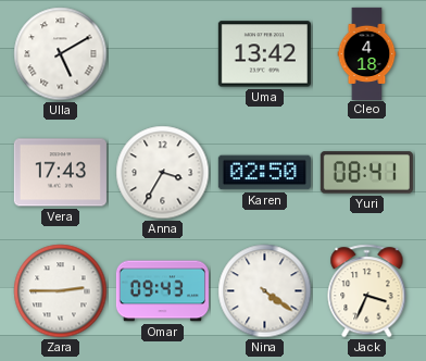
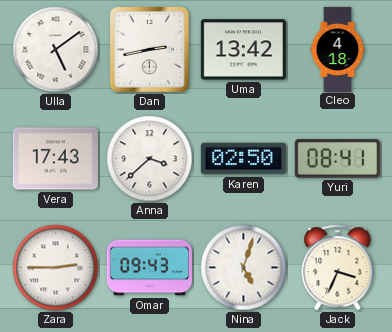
Ulla: 5:10 -> 5:09 (56, 50)
Dan: none -> 2:43 (149, 49)
Anna: 3:35 -> 3:38 (150, 159)
Nina: 4:21 -> 5:03 (244, 268)
